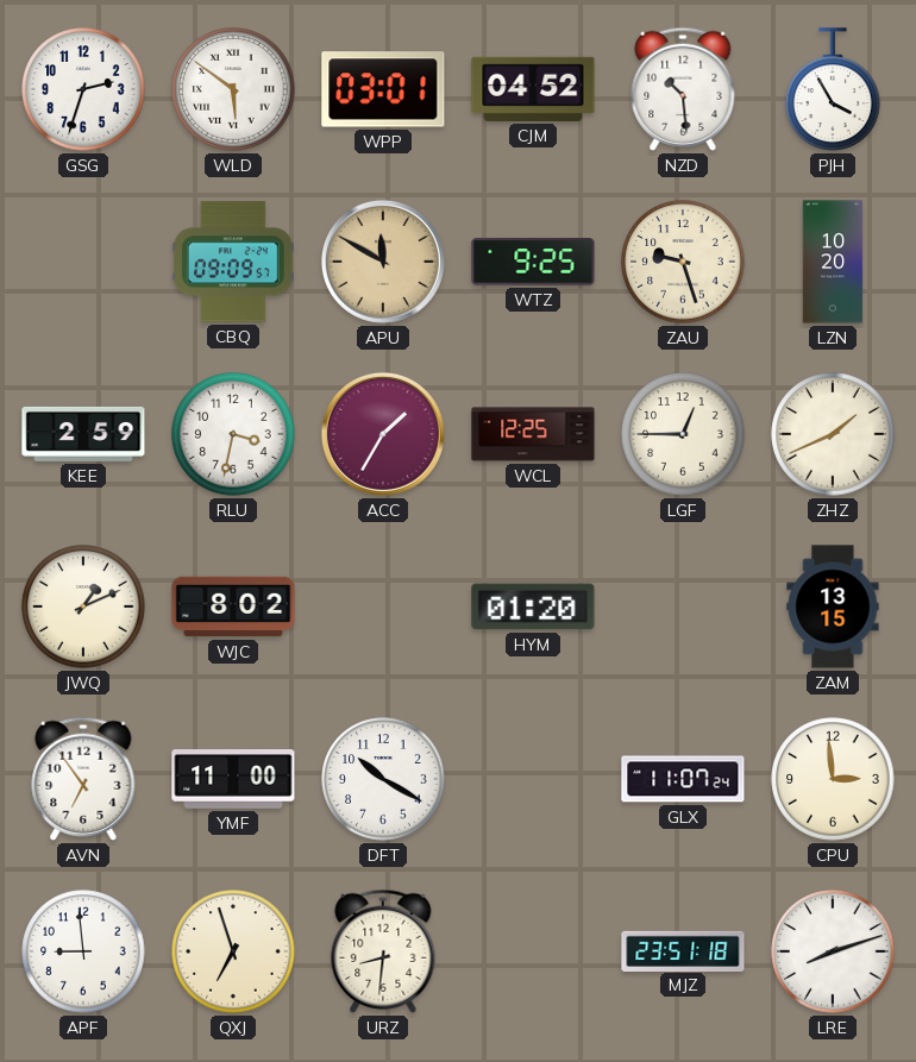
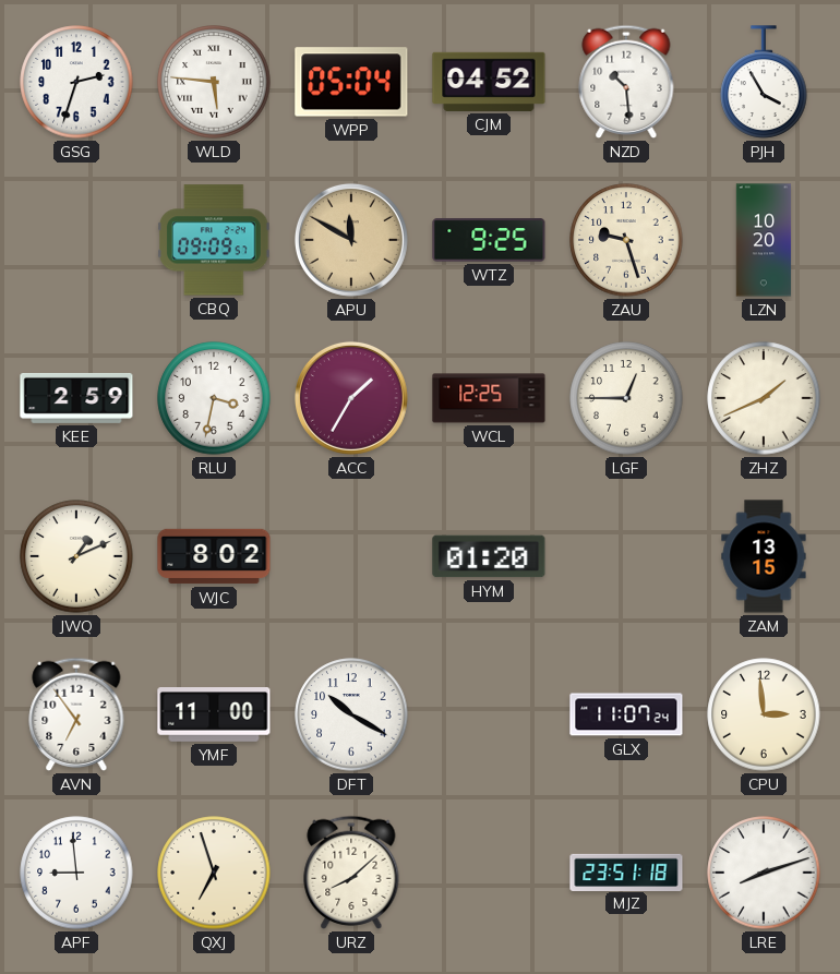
WLD: 5:51 -> 5:46 (214, 82)
WPP: 03:01 -> 05:04 (351, 82)
URZ: 8:31 -> 8:08 (351, 873)
